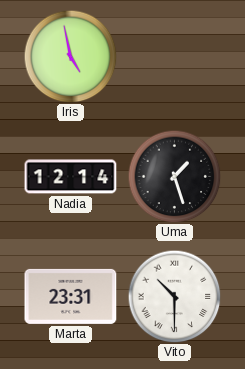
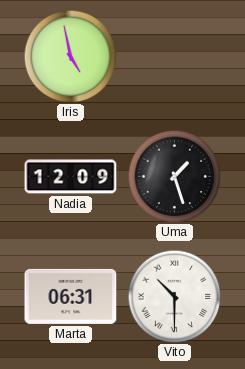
Nadia: 12:14 -> 12:09 (71, 177)
Marta: 23:31 -> 06:31 (71, 296)
